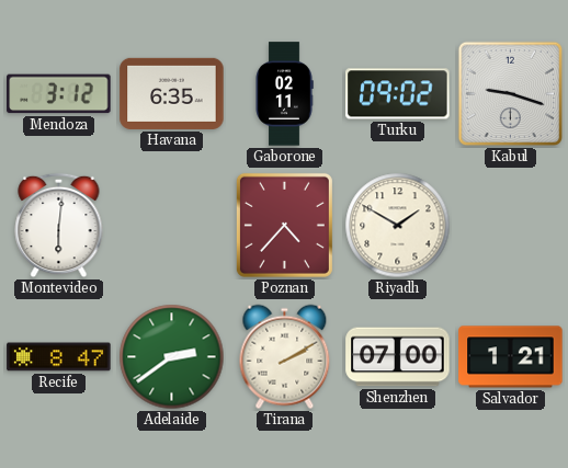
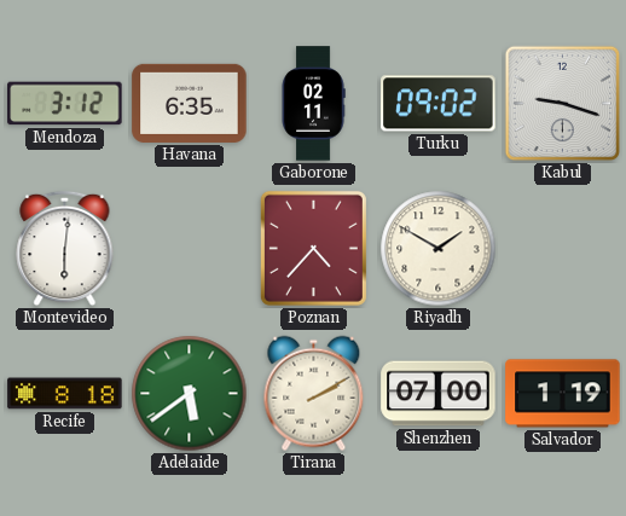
Recife: 8:47 -> 8:18 (65, 394)
Adelaide: 2:39 -> 5:39 (190, 394)
Salvador: 1:21 -> 1:19 (563, 394)
